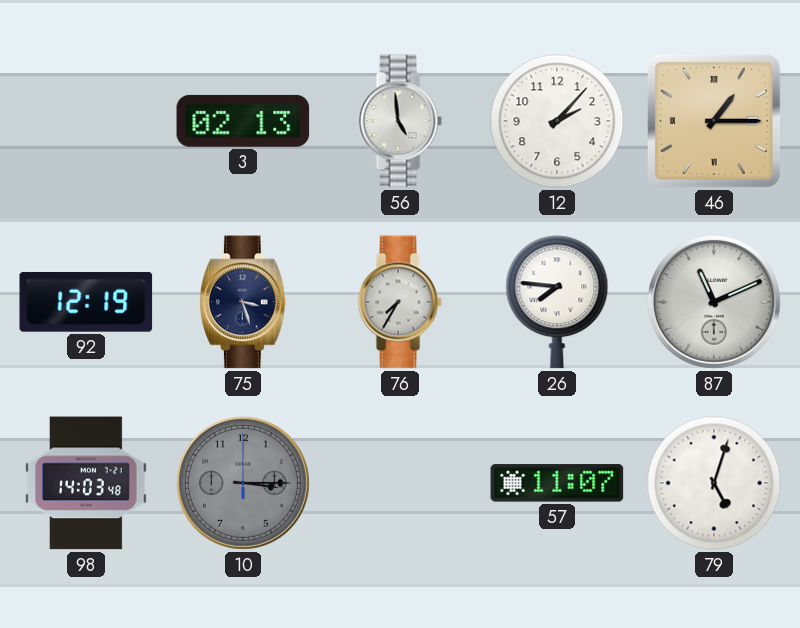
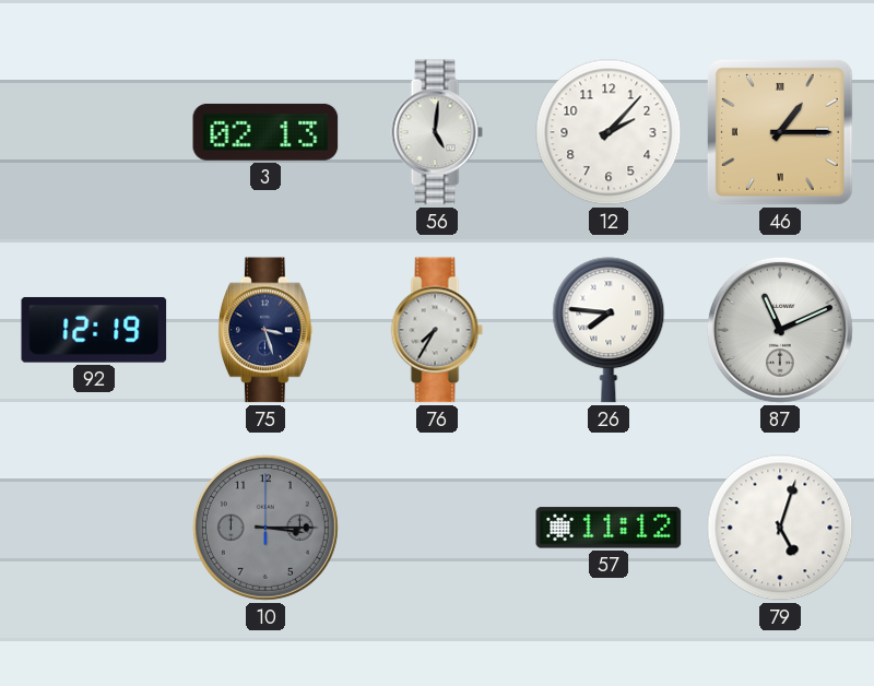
56: 4:59 -> 5:01 (437, 132)
98: 14:03 -> none (87, 483)
57: 11:07 -> 11:12 (609, 528)
